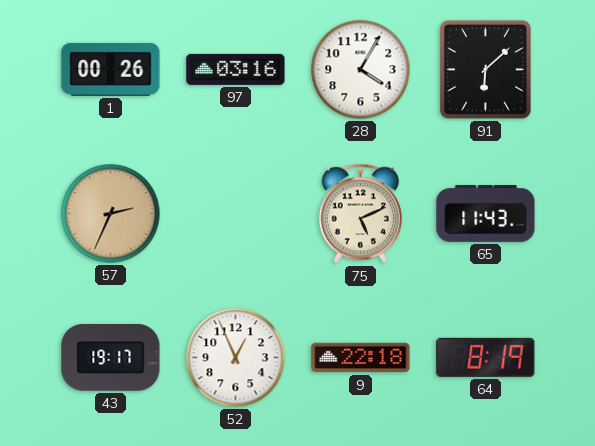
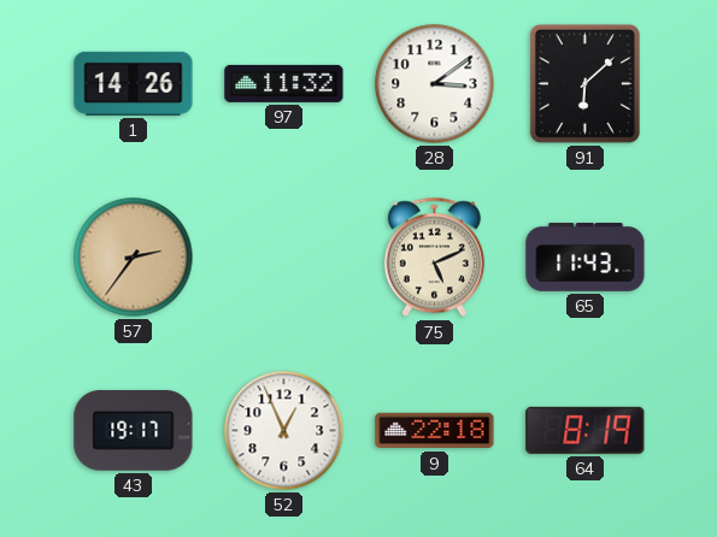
1: 00:26 -> 14:26 (134, 83)
97: 03:16 -> 11:32 (284, 83)
28: 4:05 -> 3:09 (435, 84)
57: 2:34 -> 2:36 (134, 258)
